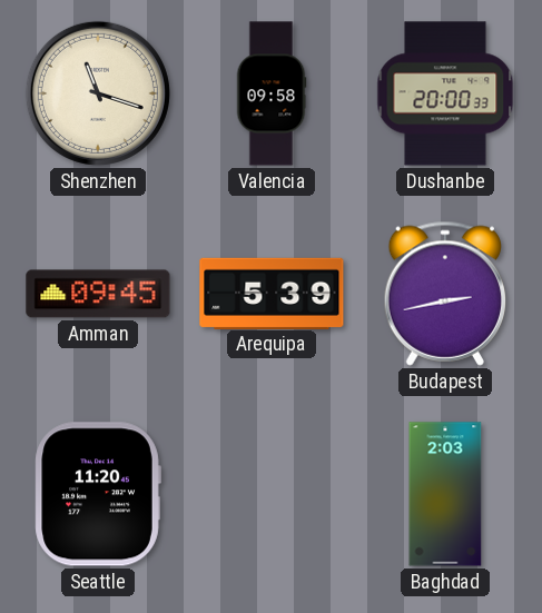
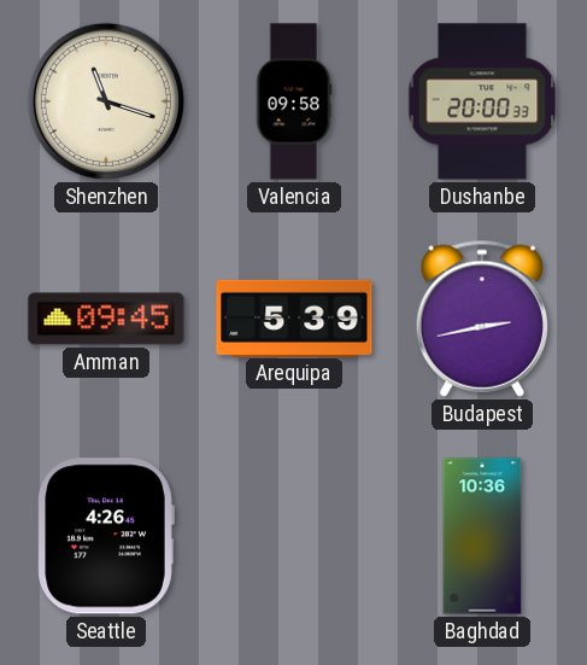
Seattle: 11:20 -> 4:26 (106, 536)
Baghdad: 2:03 -> 10:36 (482, 536)
